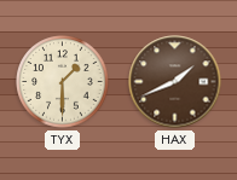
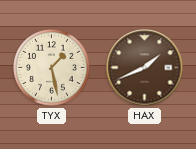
TYX: 1:30 -> 1:28 (52, 68)
